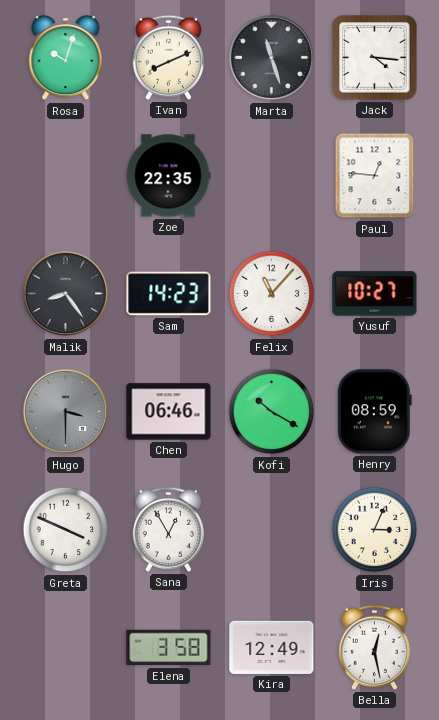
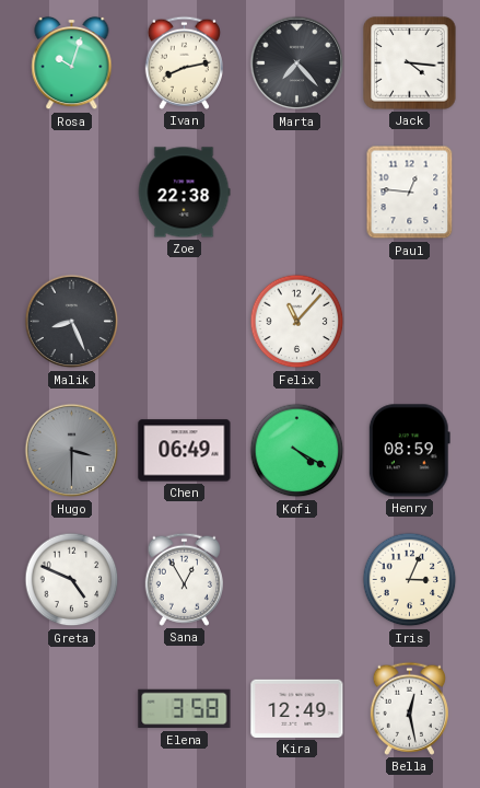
Ivan: 8:11 -> 8:13 (184, 62)
Marta: 11:27 -> 7:23 (297, 63)
Zoe: 22:35 -> 22:38 (184, 193)
Malik: 8:24 -> 8:26 (72, 322)
Sam: 14:23 -> none (169, 294)
Yusuf: 10:27 -> none (375, 294)
Chen: 06:46 -> 06:49 (185, 451)
Kofi: 10:20 -> 4:20 (297, 451)
Greta: 3:49 -> 4:49 (72, 580)
